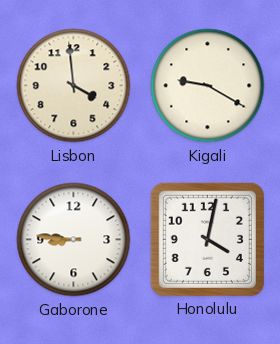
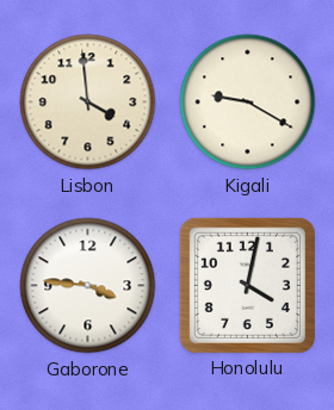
Gaborone: 8:46 -> 3:46 (88, 286)
